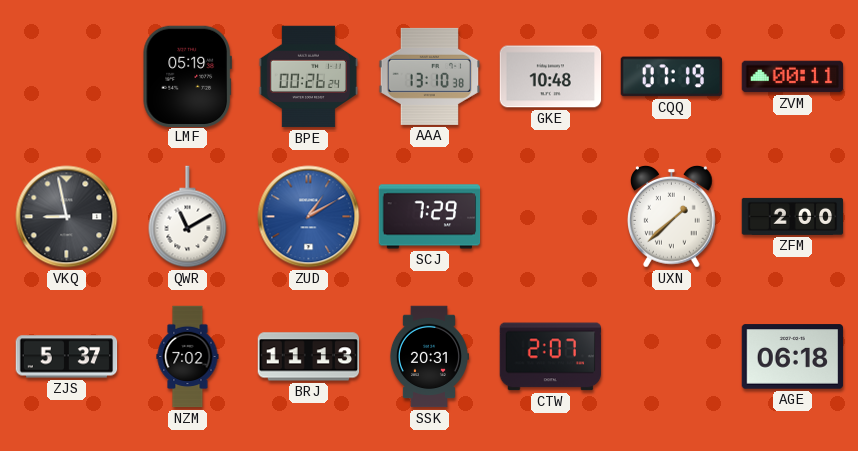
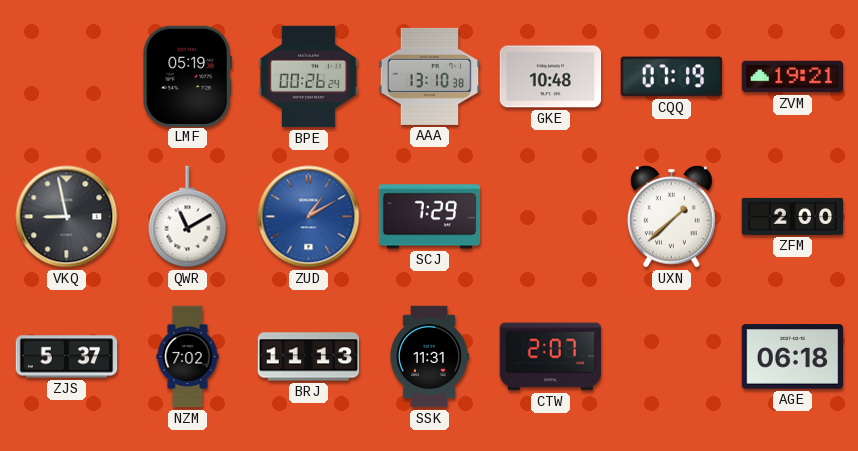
ZVM: 00:11 -> 19:21 (793, 77)
SSK: 20:31 -> 11:31 (428, 357)
